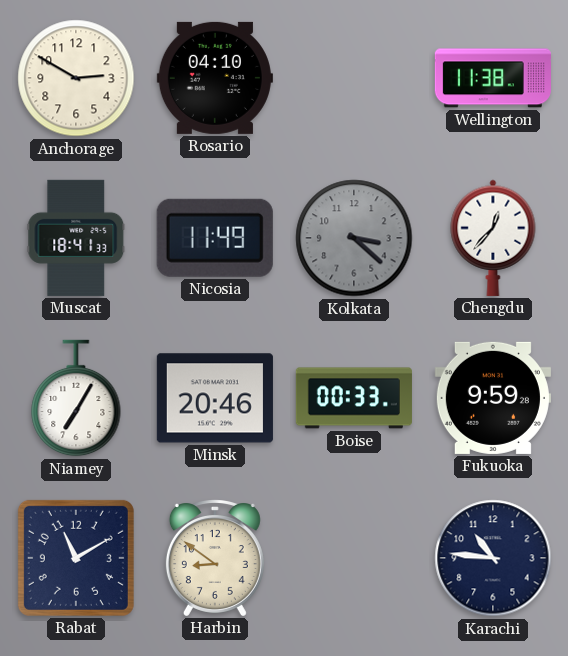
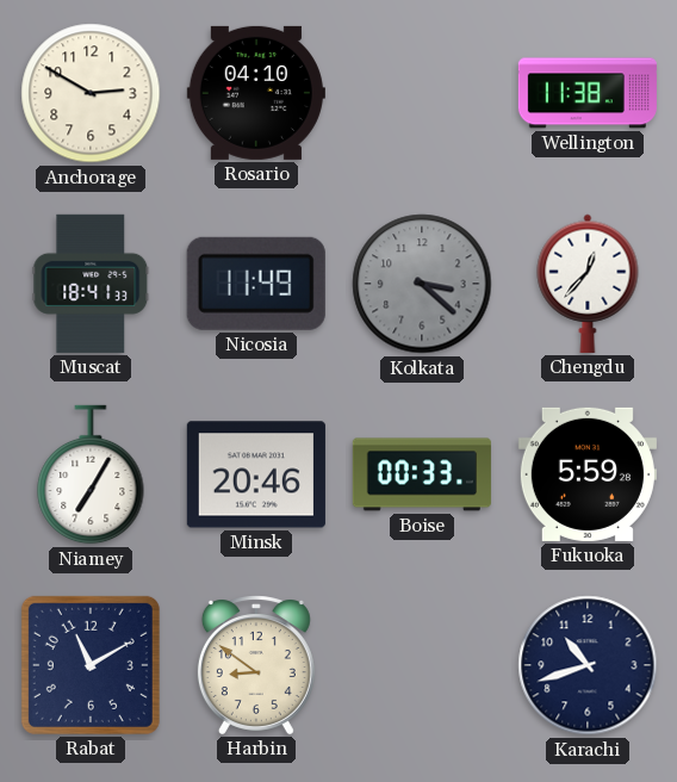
Fukuoka: 9:59 -> 5:59 (588, 474)
Karachi: 10:46 -> 10:42 (588, 665)
